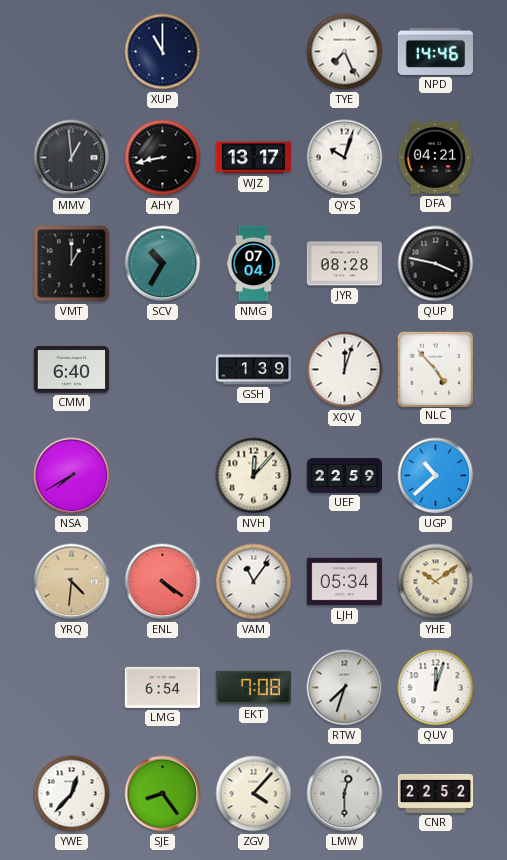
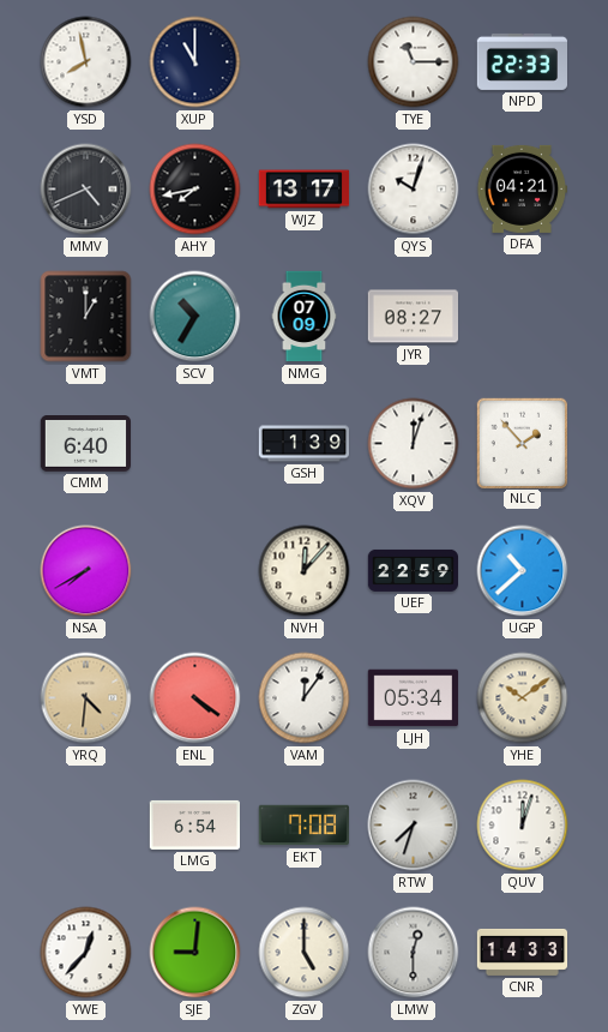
YSD: none -> 7:58 (86, 62)
TYE: 7:26 -> 11:15 (414, 62)
NPD: 14:46 -> 22:33 (522, 61)
MMV: 12:59 -> 4:41 (86, 190)
AHY: 8:43 -> 7:43 (195, 190)
NMG: 07:04 -> 07:09 (305, 317)
JYR: 08:28 -> 08:27 (413, 317)
QUP: 3:47 -> none (436, 264)
NLC: 4:53 -> 1:53 (522, 443)
VAM: 11:06 -> 12:06 (305, 698)
SJE: 8:24 -> 9:01 (195, 953)
ZGV: 4:07 -> 5:00 (305, 953)
CNR: 22:52 -> 14:33 (523, 952)
